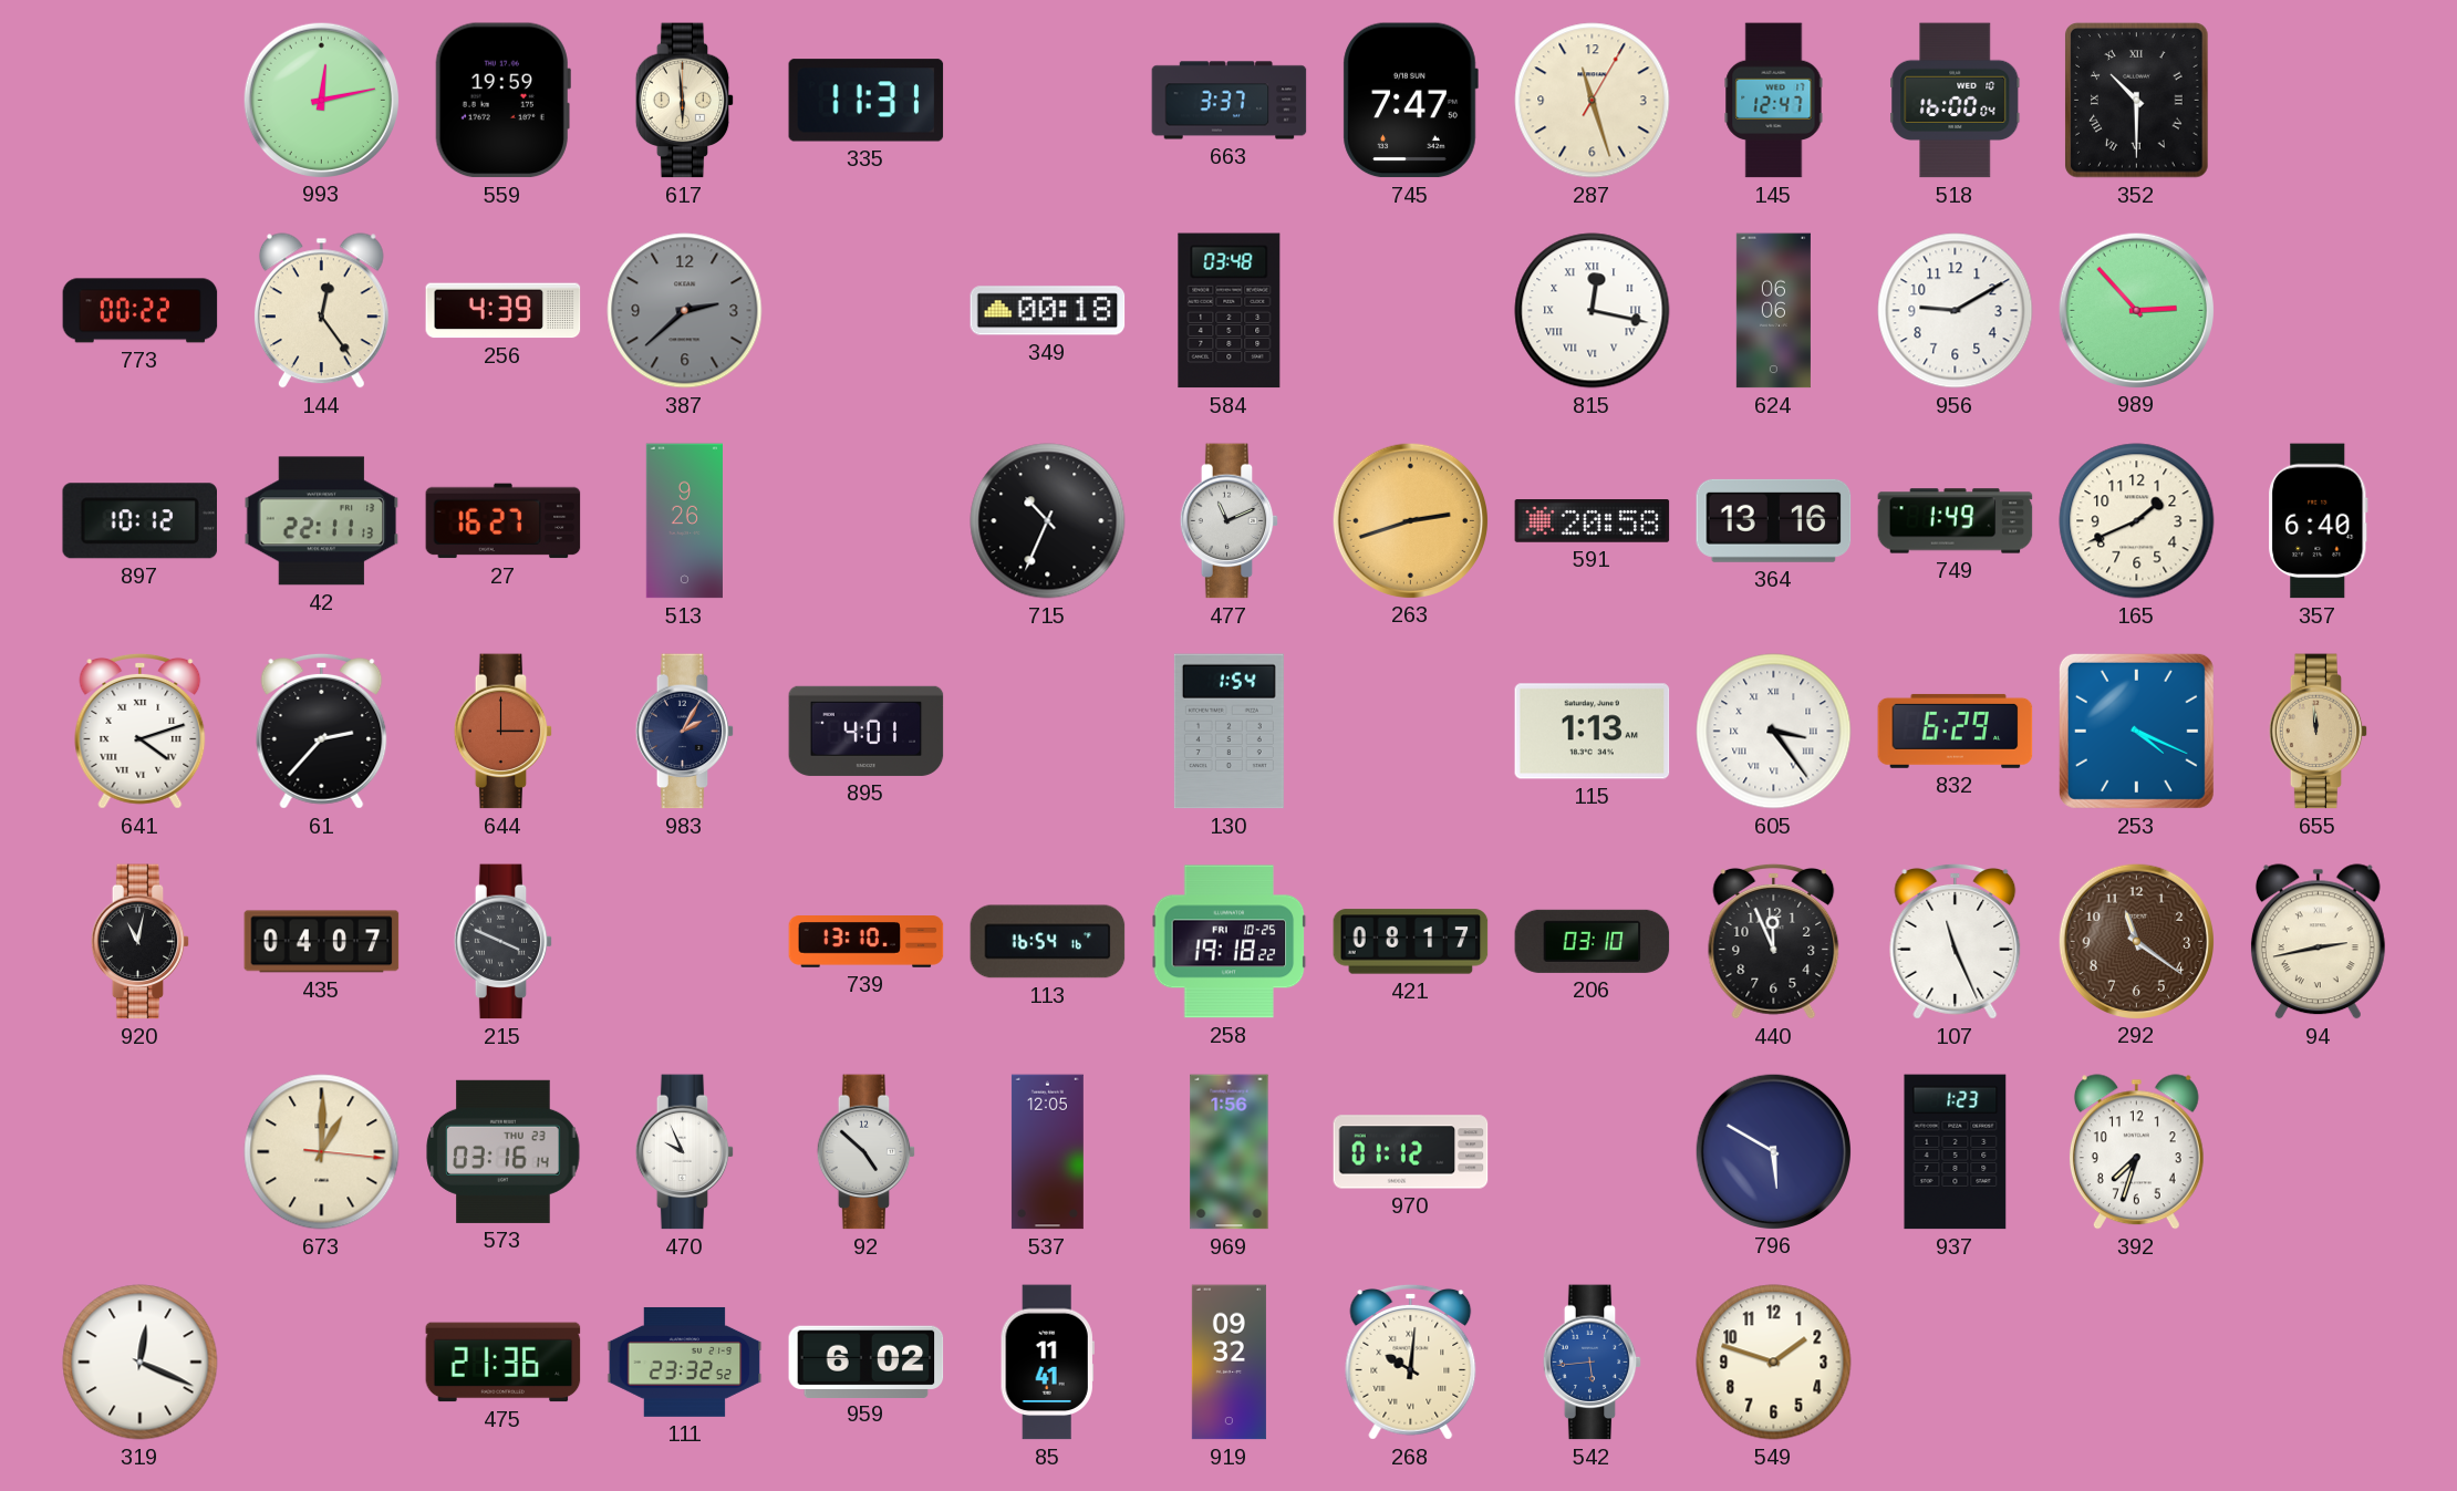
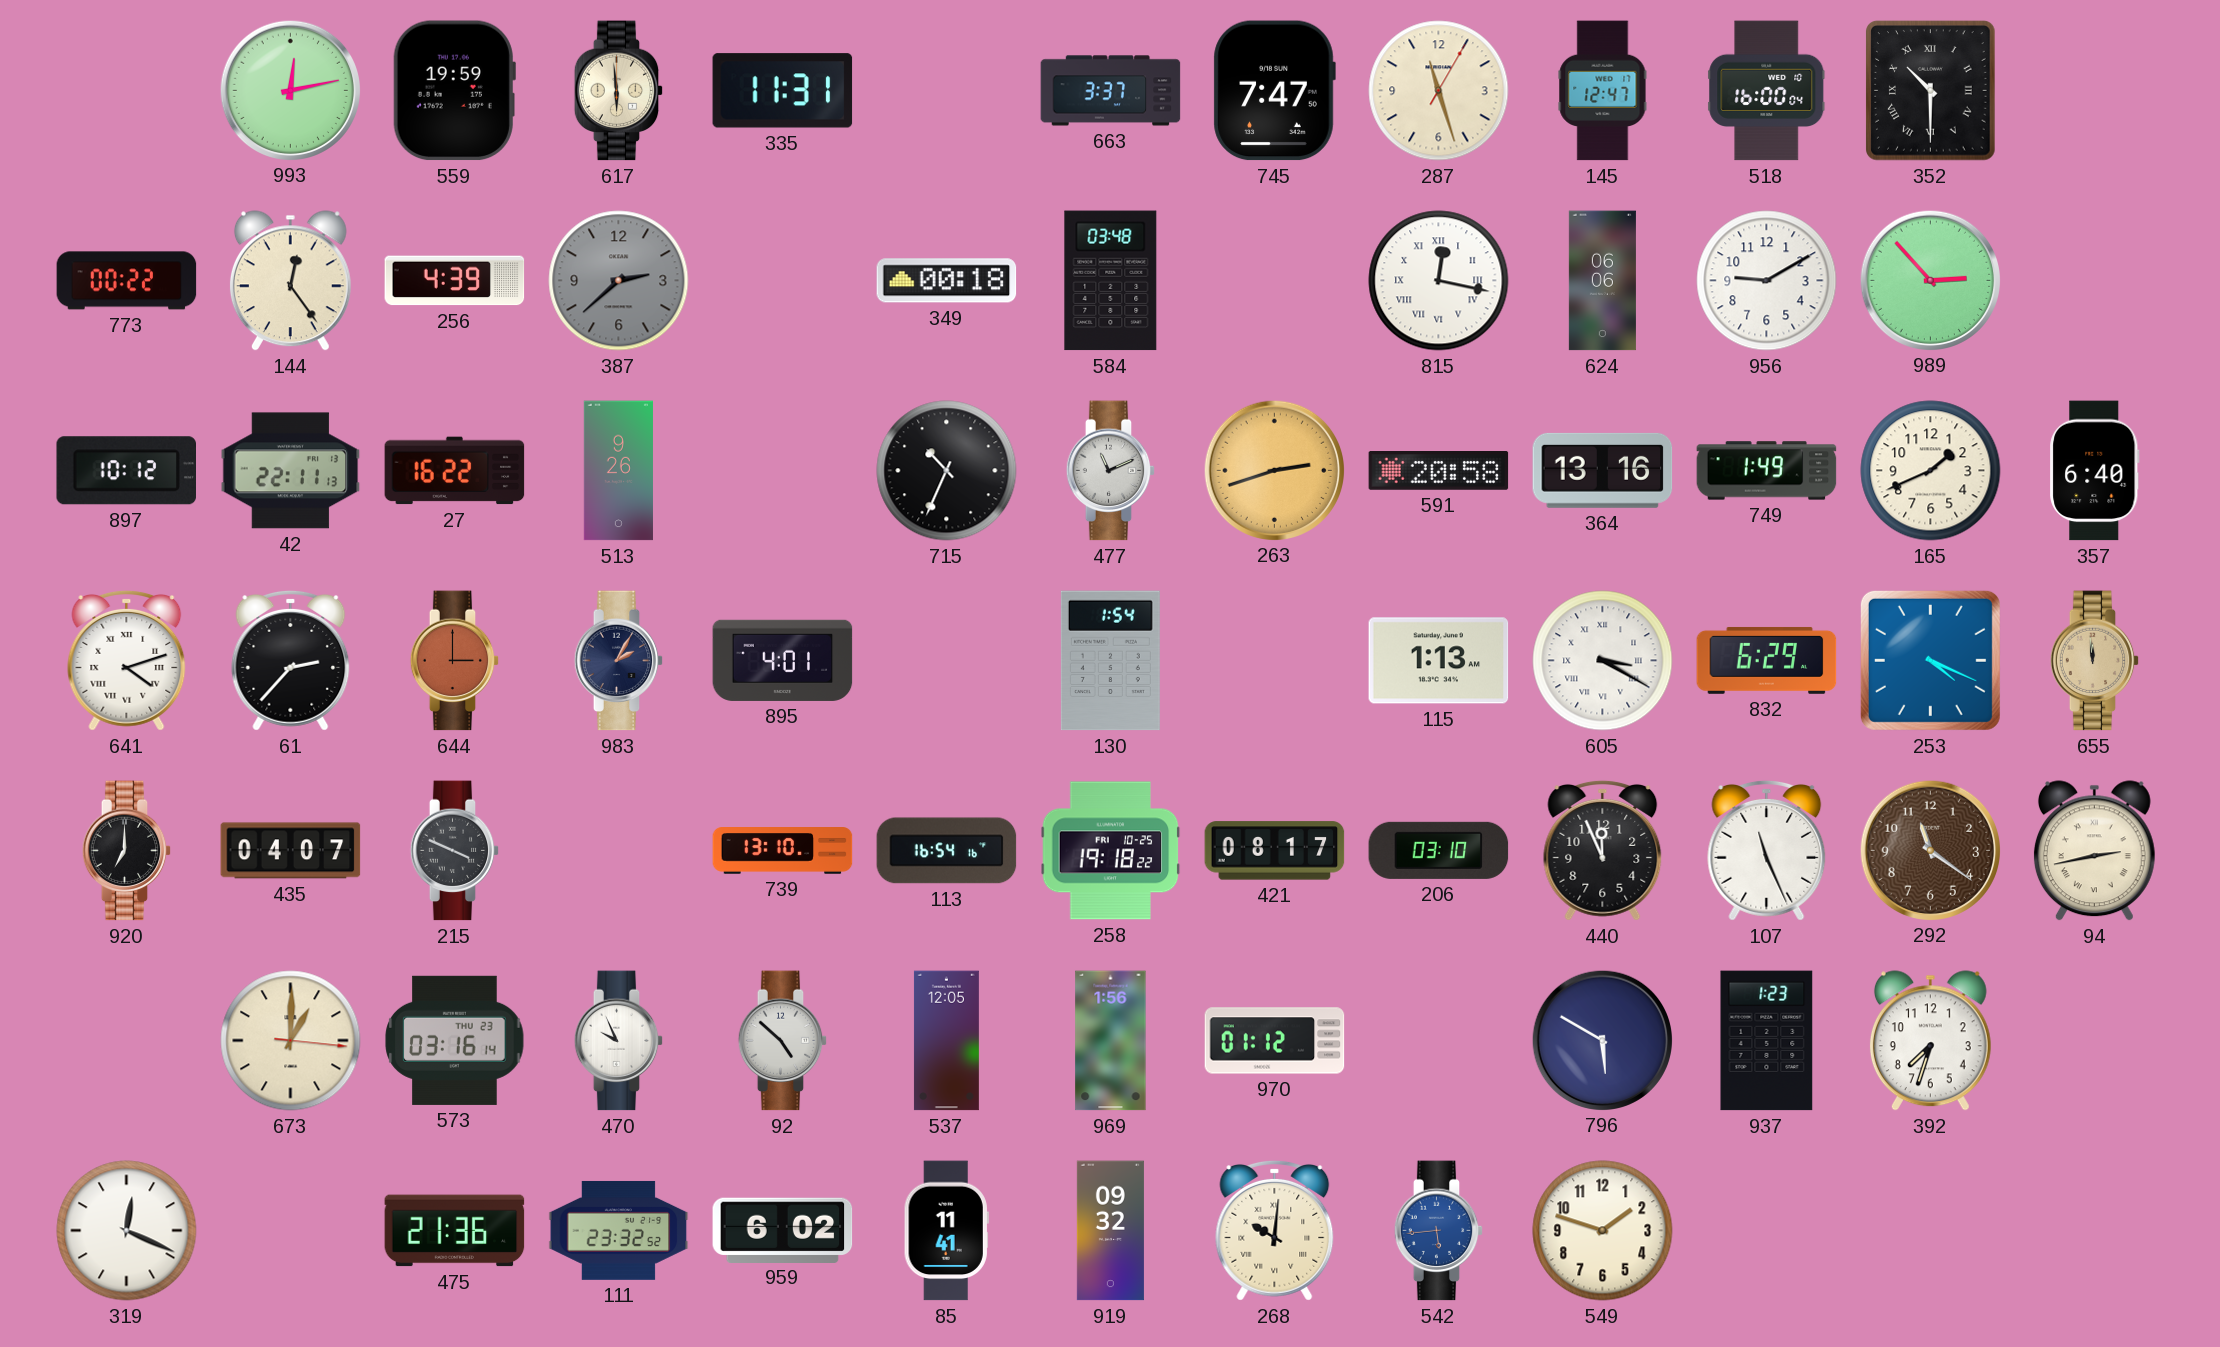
27: 16:27 -> 16:22 (455, 471)
605: 3:24 -> 3:20 (1603, 661)
920: 11:02 -> 7:00 (127, 851)
